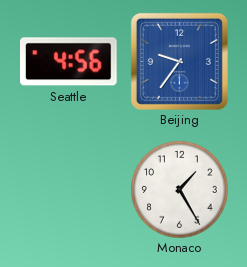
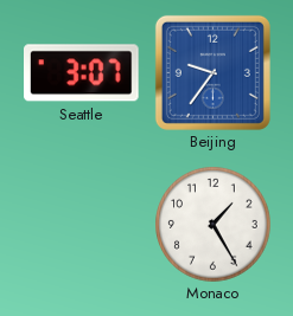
Seattle: 4:56 -> 3:07 (82, 73)
